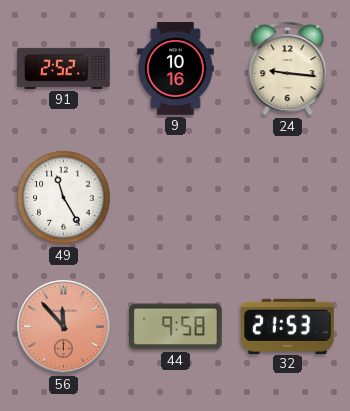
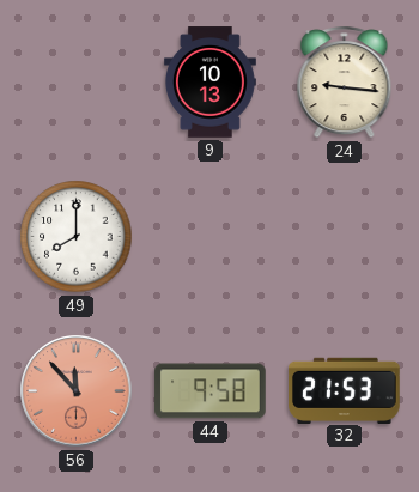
91: 2:52 -> none (64, 68)
9: 10:16 -> 10:13 (209, 83)
49: 11:25 -> 8:00 (77, 237)
